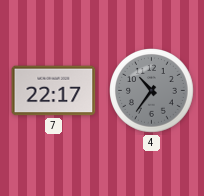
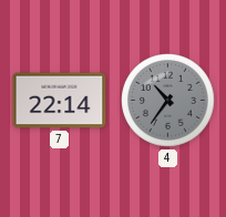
7: 22:17 -> 22:14 (60, 101)
